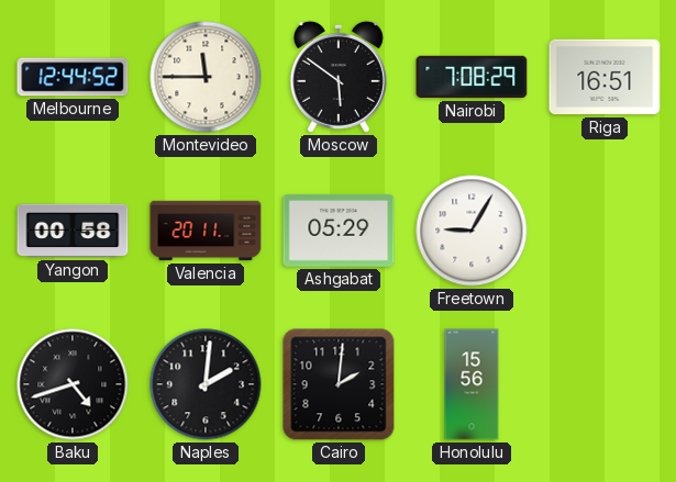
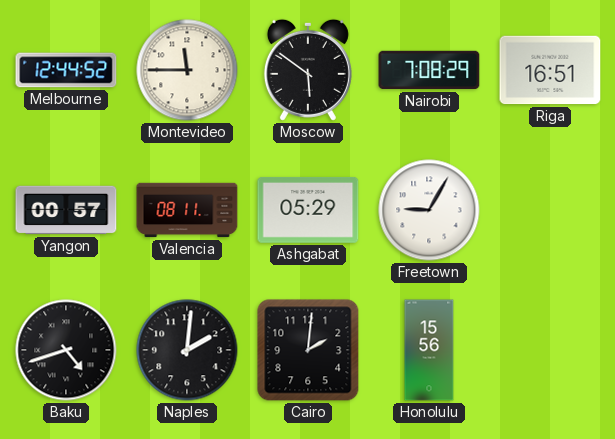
Yangon: 00:58 -> 00:57 (66, 210)
Valencia: 20:11 -> 08:11 (187, 210)
